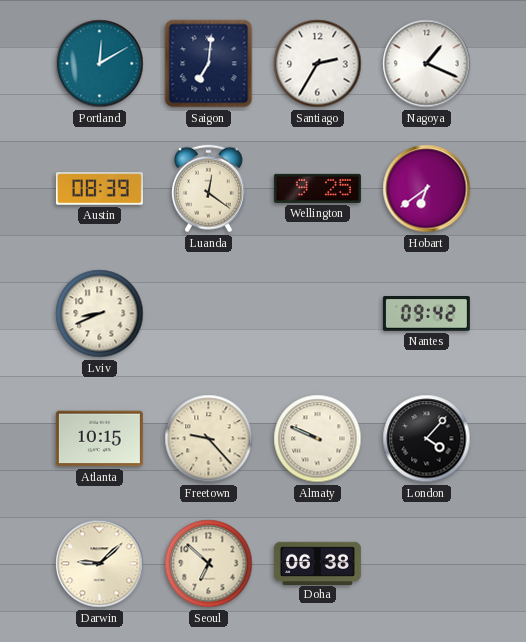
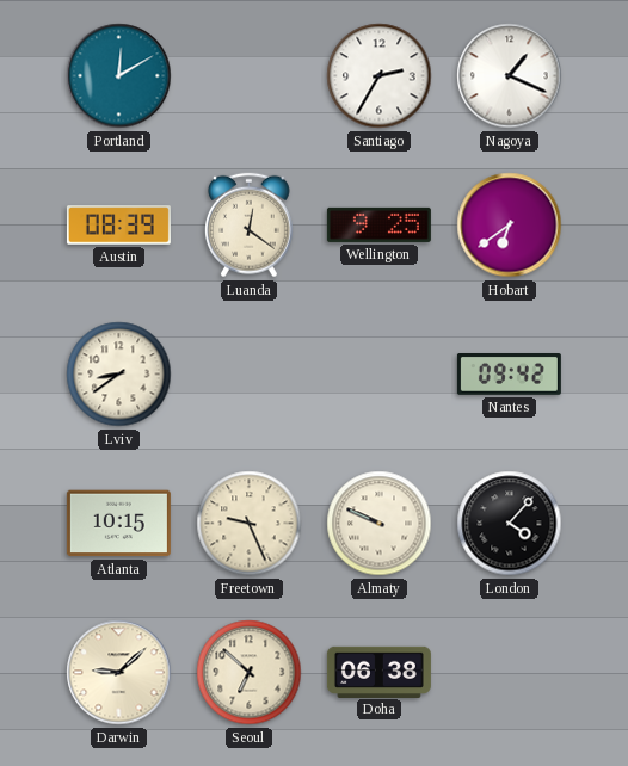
Saigon: 7:01 -> none (209, 64)
Lviv: 8:41 -> 8:39 (119, 375)
Freetown: 9:23 -> 9:26 (250, 524)
